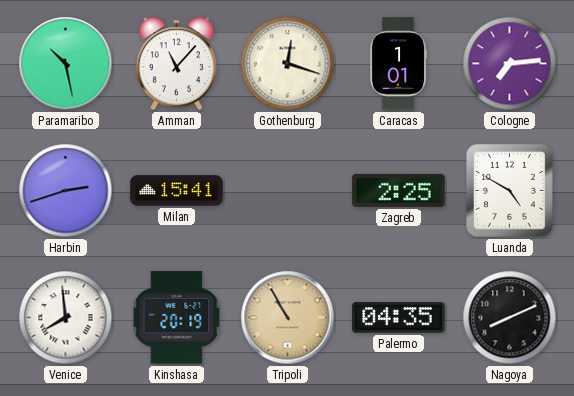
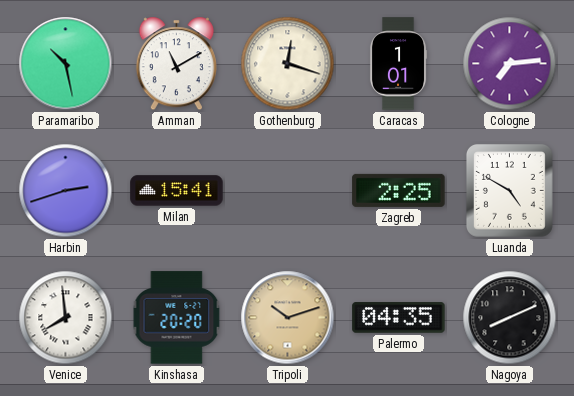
Amman: 11:07 -> 11:10 (176, 64)
Kinshasa: 20:19 -> 20:20 (177, 318)
Tripoli: 10:55 -> 10:12 (288, 318)
